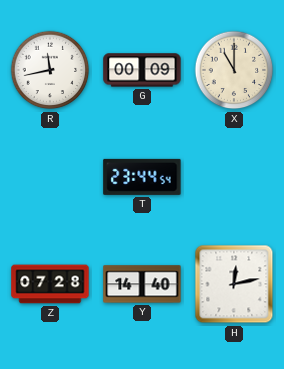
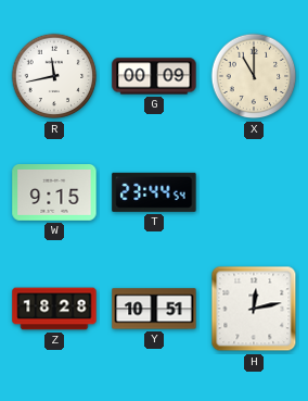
W: none -> 9:15 (54, 193)
Z: 07:28 -> 18:28 (54, 309)
Y: 14:40 -> 10:51 (154, 309)
